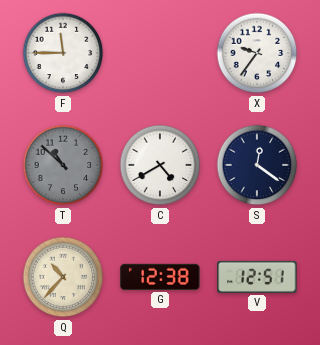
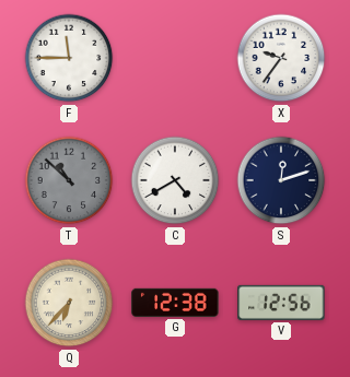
S: 12:21 -> 12:12 (281, 180)
Q: 10:37 -> 6:37 (69, 303)
V: 12:51 -> 12:56 (281, 303)
